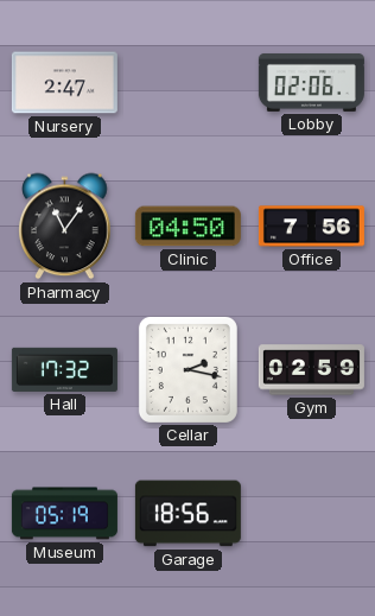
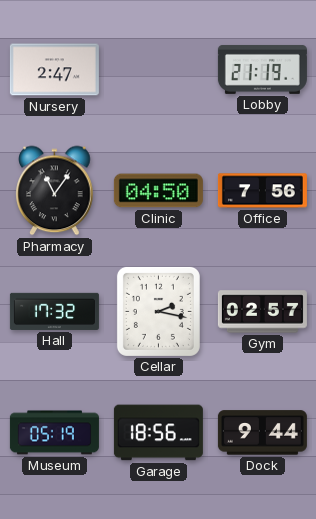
Lobby: 02:06 -> 21:19 (262, 69)
Gym: 02:59 -> 02:57 (262, 312)
Dock: none -> 9:44 (262, 433)
